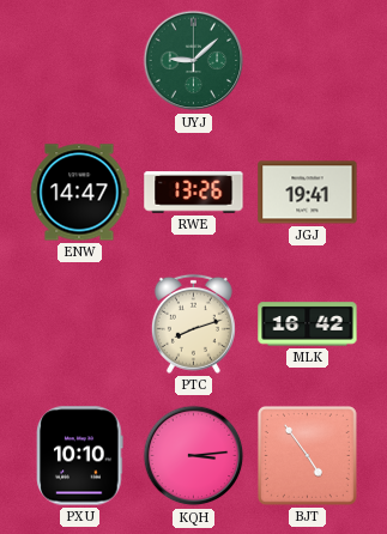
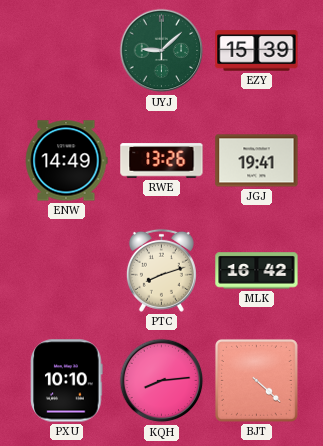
EZY: none -> 15:39 (257, 51)
ENW: 14:47 -> 14:49 (66, 161)
KQH: 3:14 -> 8:14 (162, 381)
BJT: 4:54 -> 4:22 (256, 380)
